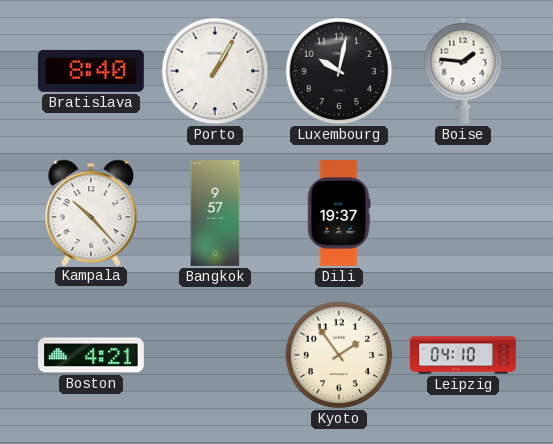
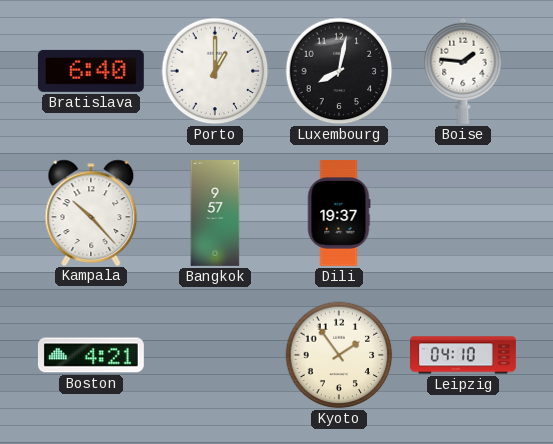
Bratislava: 8:40 -> 6:40 (91, 71)
Porto: 1:05 -> 1:00 (215, 71)
Luxembourg: 10:02 -> 8:02 (339, 71)
